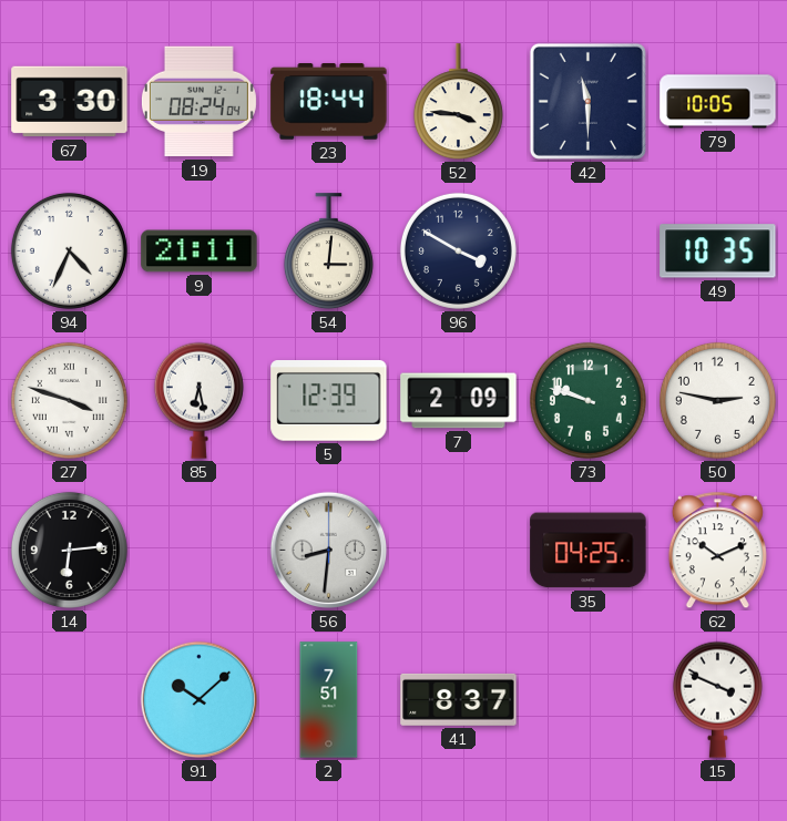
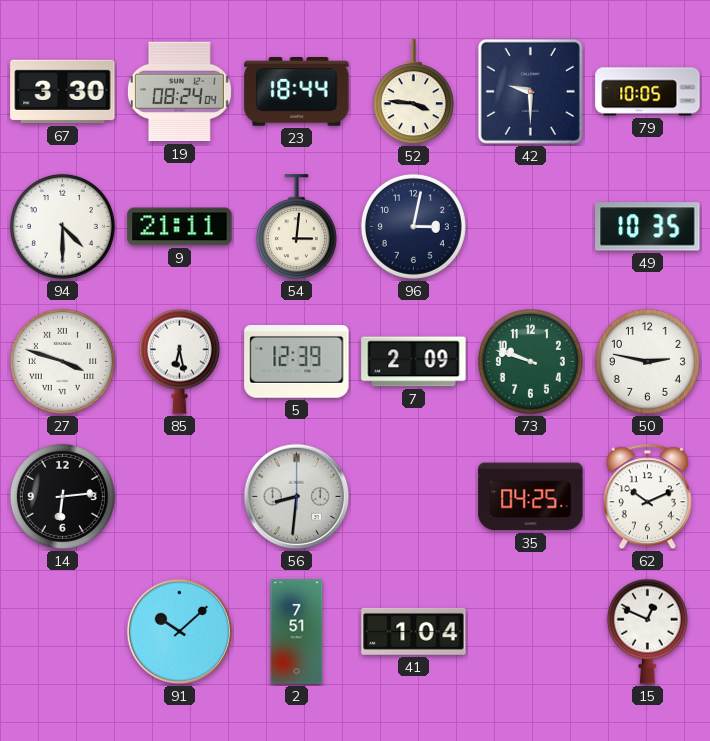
42: 11:30 -> 9:30 (530, 91)
94: 4:34 -> 4:30 (62, 226)
96: 3:50 -> 3:02 (413, 226)
41: 8:37 -> 1:04 (414, 631)
15: 3:49 -> 12:49 (647, 631)
